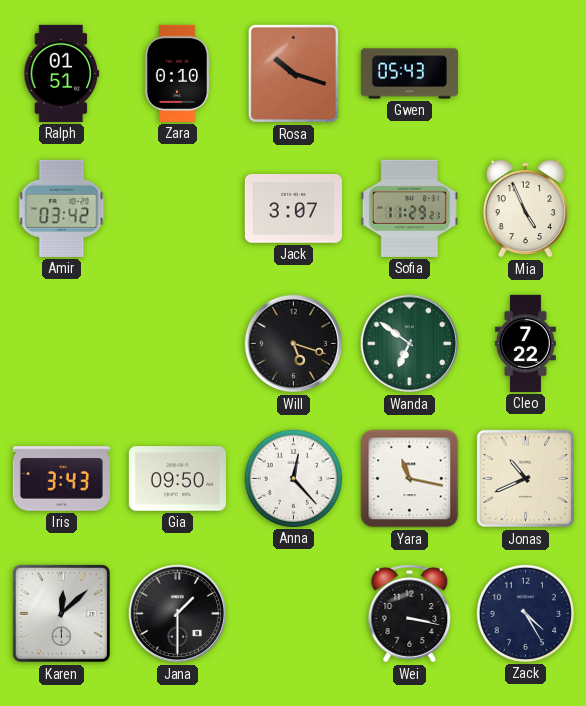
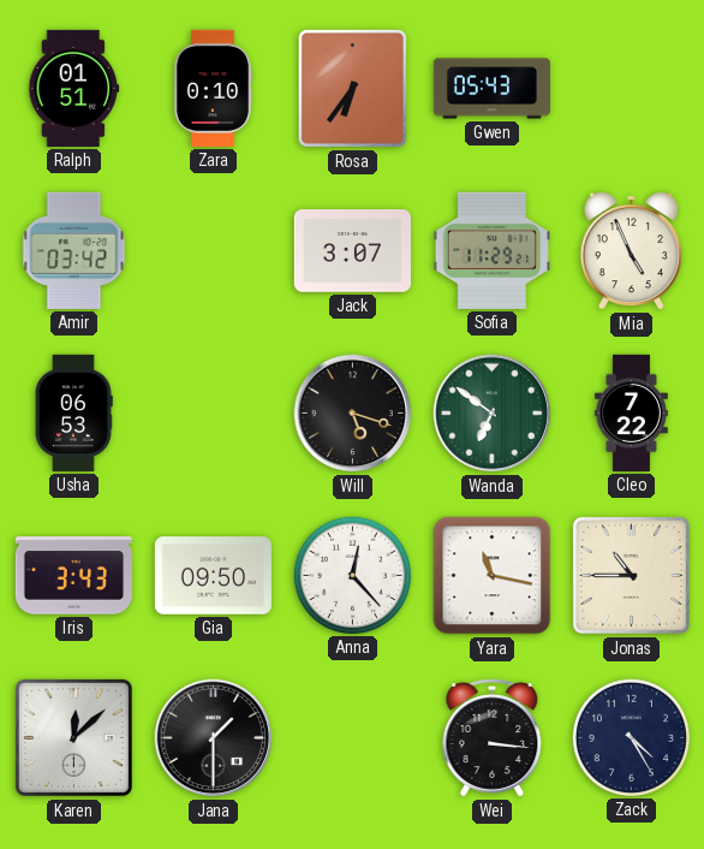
Rosa: 10:18 -> 6:36 (352, 88)
Usha: none -> 06:53 (73, 412)
Jonas: 10:41 -> 10:45 (631, 575)
Wei: 3:17 -> 3:16 (493, 738)
